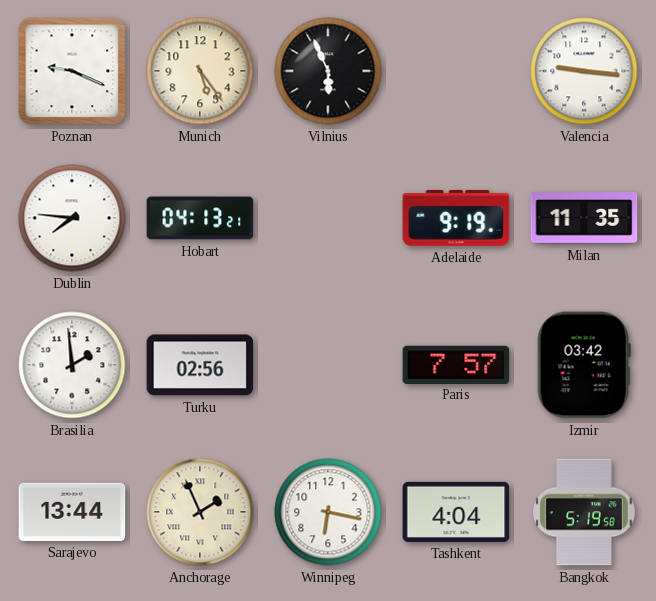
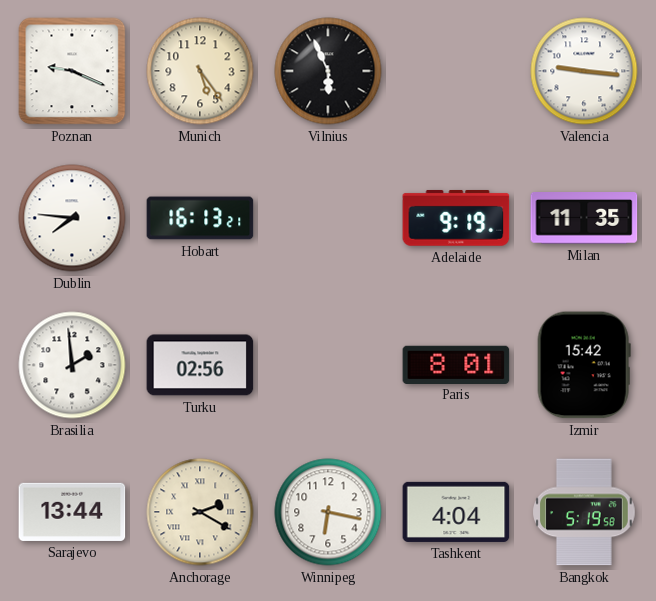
Hobart: 04:13 -> 16:13 (200, 218)
Paris: 7:57 -> 8:01 (456, 364)
Izmir: 03:42 -> 15:42 (584, 365)
Anchorage: 1:56 -> 2:20 (200, 512)
